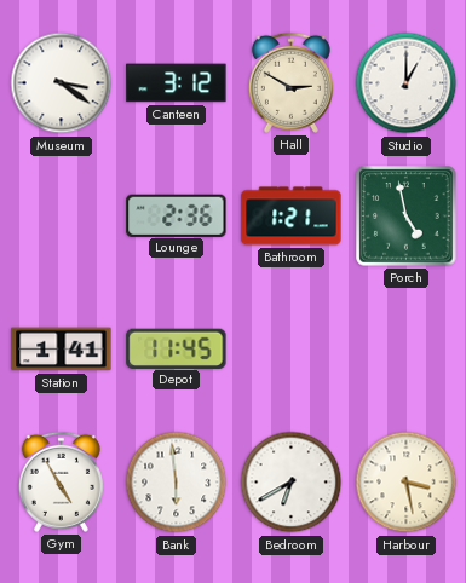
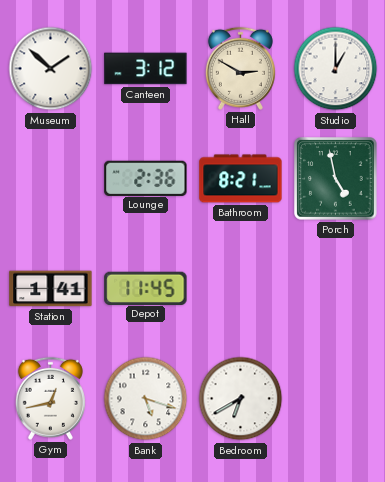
Museum: 3:21 -> 1:52 (51, 69)
Bathroom: 1:21 -> 8:21 (241, 179)
Gym: 4:55 -> 12:43 (50, 398)
Bank: 5:59 -> 5:18 (146, 399)
Harbour: 3:28 -> none (407, 483)
